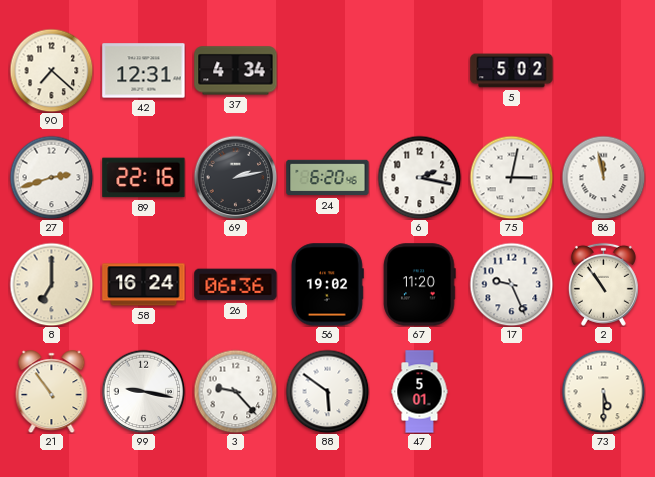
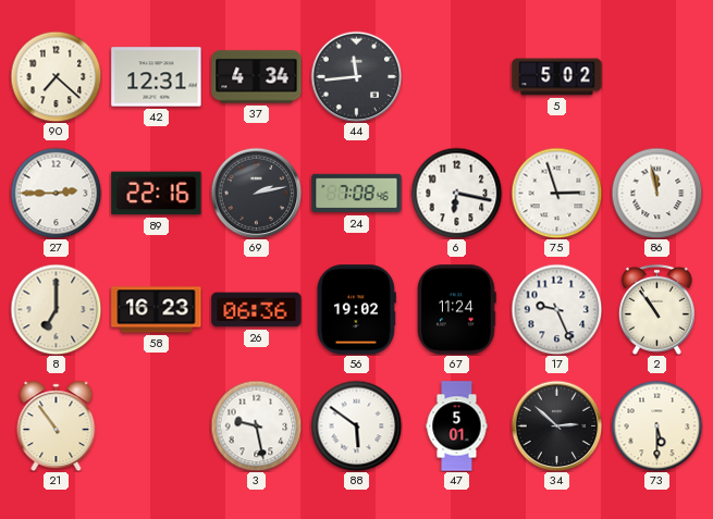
44: none -> 11:44 (356, 76)
27: 2:42 -> 2:45 (56, 193)
24: 6:20 -> 7:08 (357, 194)
6: 2:17 -> 6:17 (456, 193)
75: 3:02 -> 2:57 (556, 193)
58: 16:24 -> 16:23 (157, 310)
67: 11:20 -> 11:24 (457, 310)
99: 9:17 -> none (143, 391)
3: 9:23 -> 9:28 (256, 425)
34: none -> 2:52 (556, 425)
